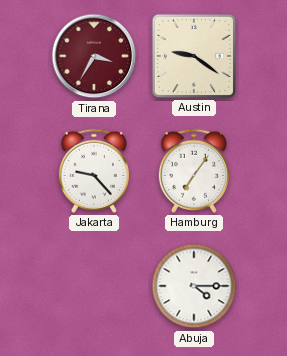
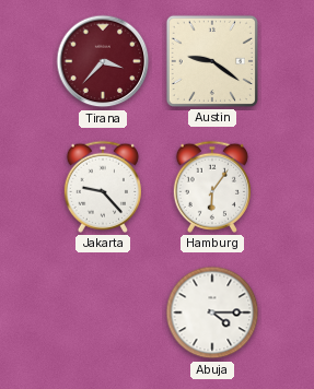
Tirana: 3:35 -> 3:37 (103, 61)
Hamburg: 7:06 -> 6:06 (212, 187)
